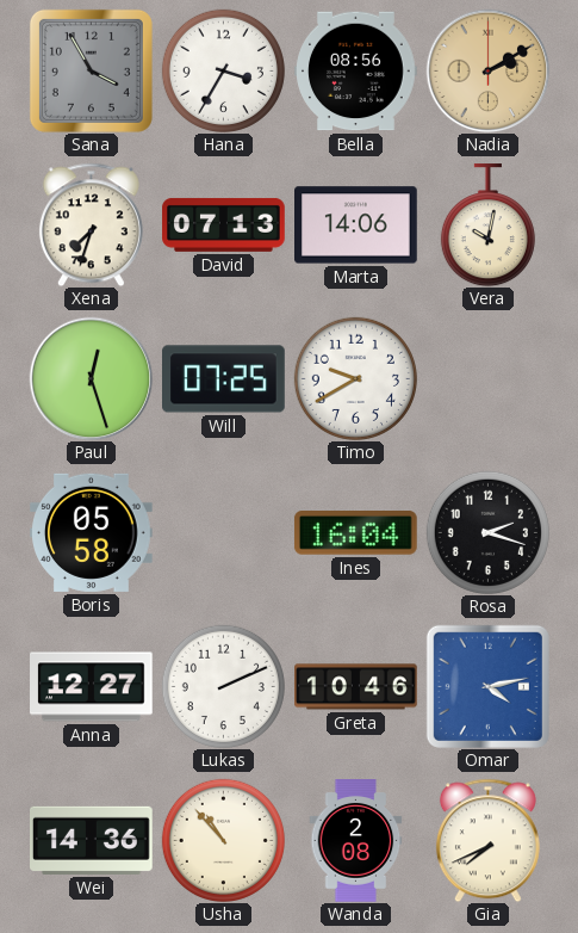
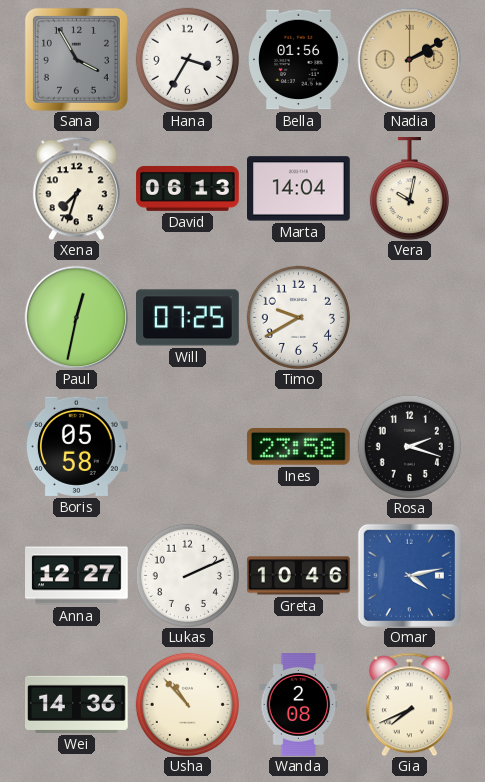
Bella: 08:56 -> 01:56 (299, 60)
David: 07:13 -> 06:13 (188, 188)
Marta: 14:06 -> 14:04 (299, 189)
Paul: 12:27 -> 12:32 (76, 317)
Ines: 16:04 -> 23:58 (298, 447)
